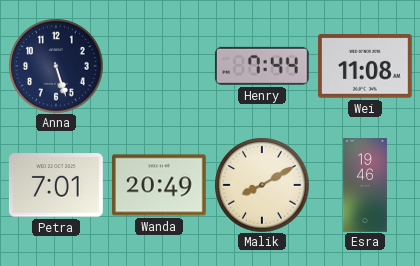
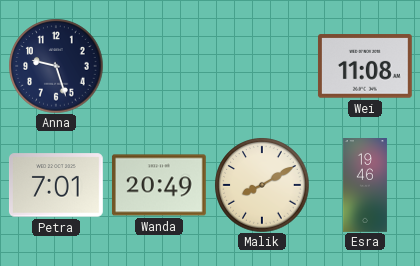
Anna: 5:27 -> 9:27 (56, 66)
Henry: 7:44 -> none (262, 66)
